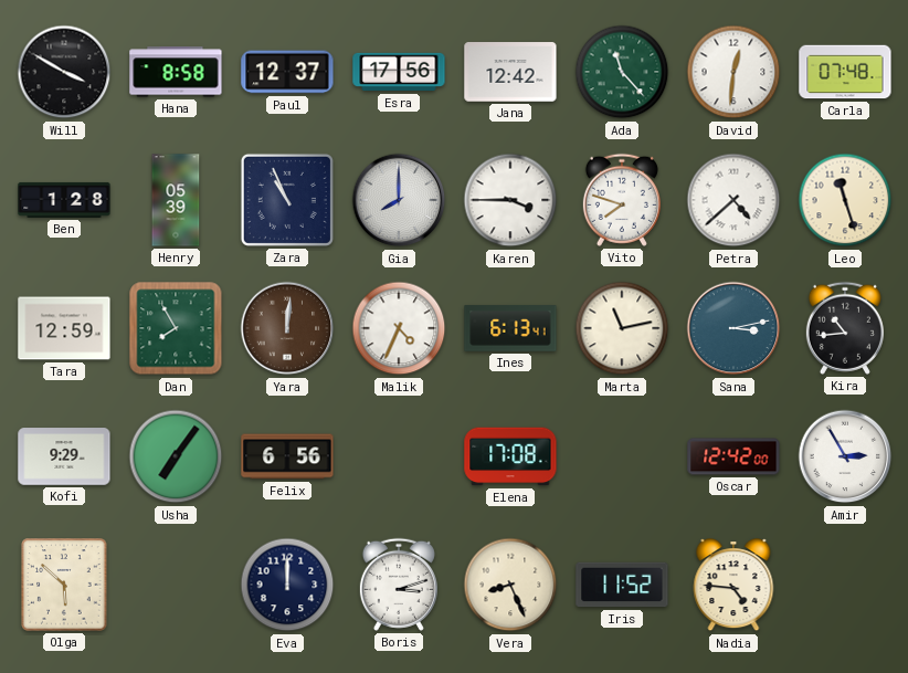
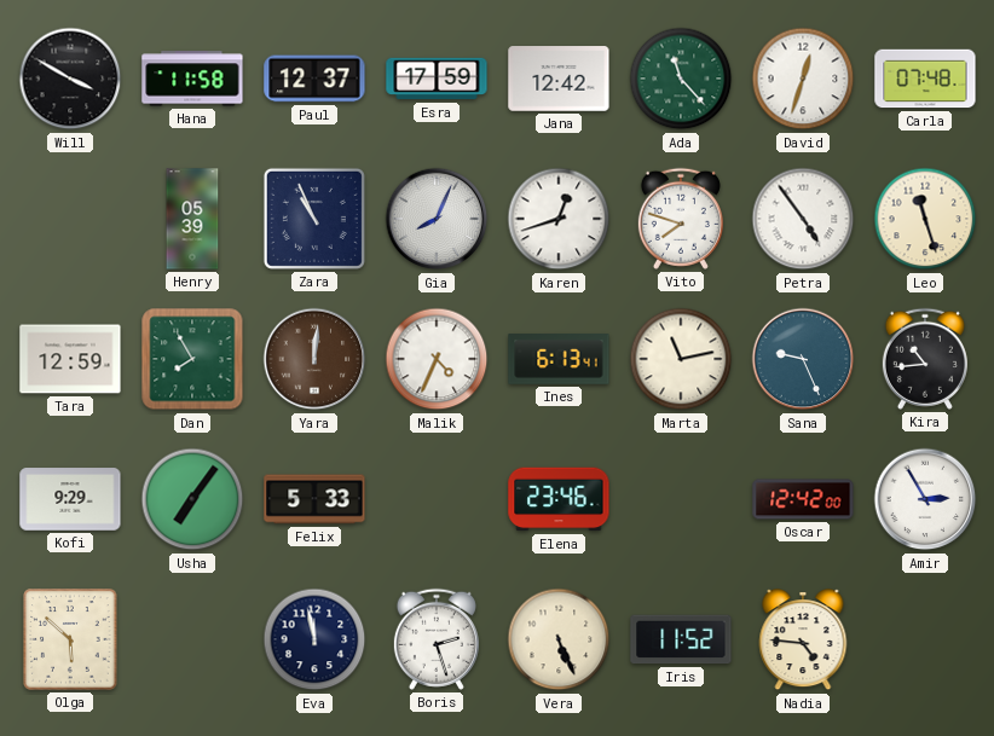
Hana: 8:58 -> 11:58 (192, 79)
Esra: 17:56 -> 17:59 (437, 79)
David: 12:31 -> 12:33 (803, 79)
Ben: 1:28 -> none (64, 200)
Gia: 8:00 -> 8:04 (437, 219)
Karen: 3:45 -> 12:42 (559, 219)
Petra: 4:38 -> 4:54 (803, 219)
Sana: 3:13 -> 9:26 (803, 359)
Felix: 6:56 -> 5:33 (314, 499)
Elena: 17:08 -> 23:46 (559, 499)
Eva: 12:00 -> 11:58 (314, 639)
Boris: 3:12 -> 2:27 (437, 639)
Vera: 8:26 -> 5:26 (559, 639)
